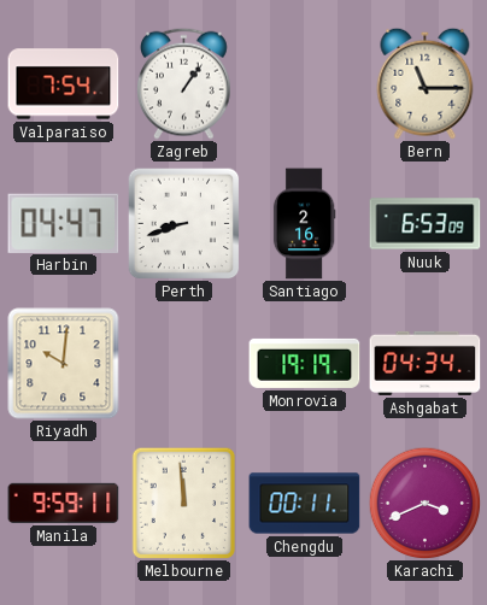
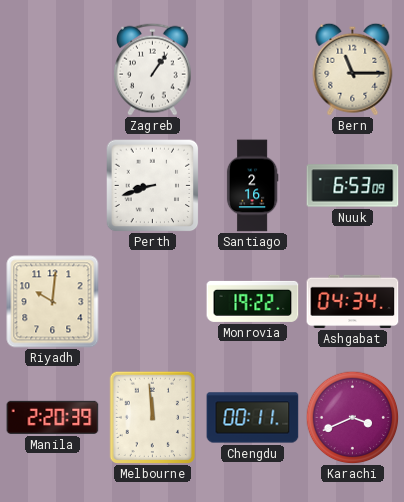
Valparaiso: 7:54 -> none (64, 84)
Harbin: 04:47 -> none (64, 223)
Monrovia: 19:19 -> 19:22 (253, 301)
Manila: 9:59 -> 2:20 (53, 417)
